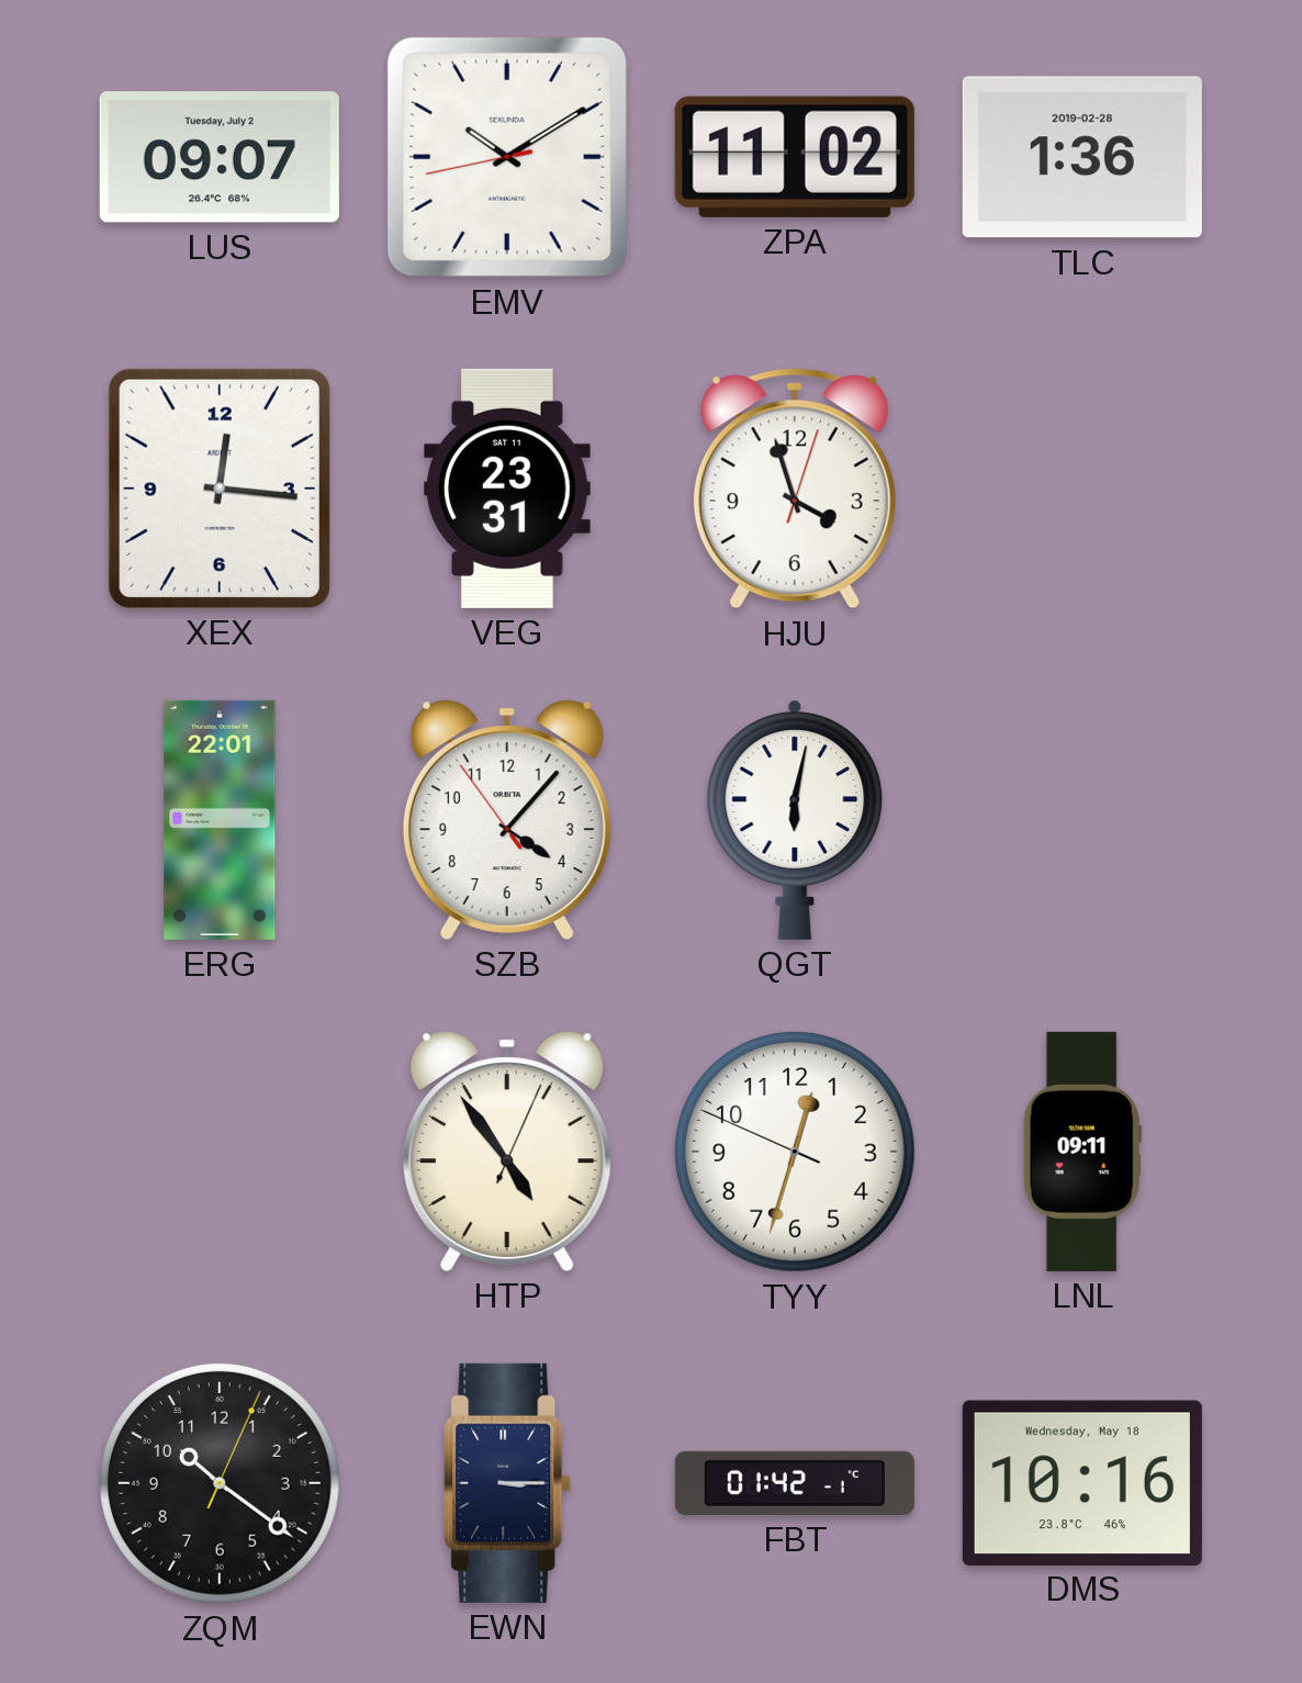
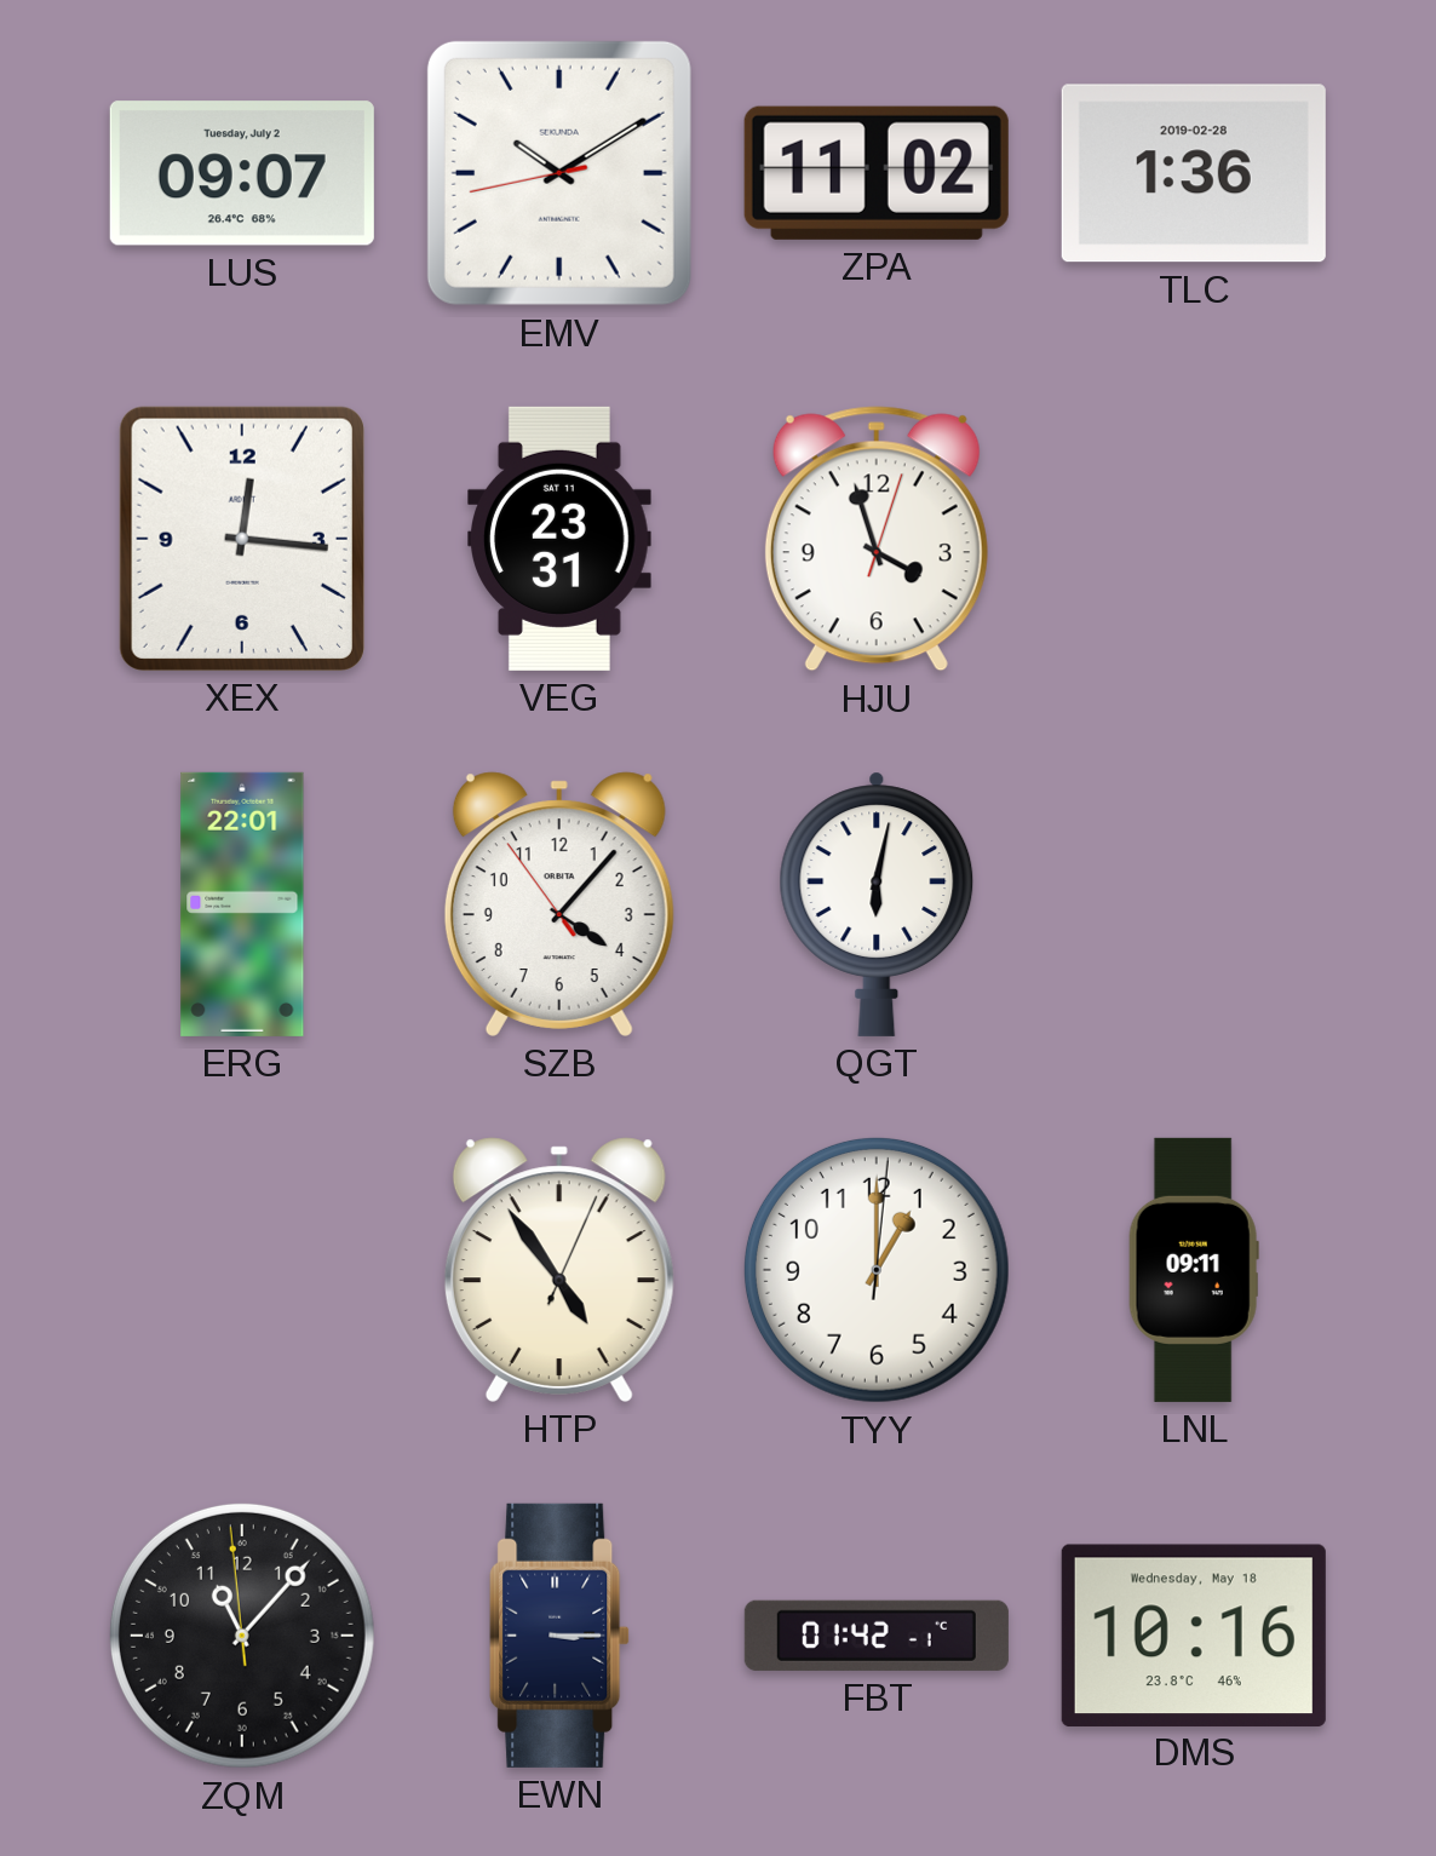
TYY: 12:32 -> 1:00 (877, 1270)
ZQM: 10:21 -> 11:06 (242, 1636)
